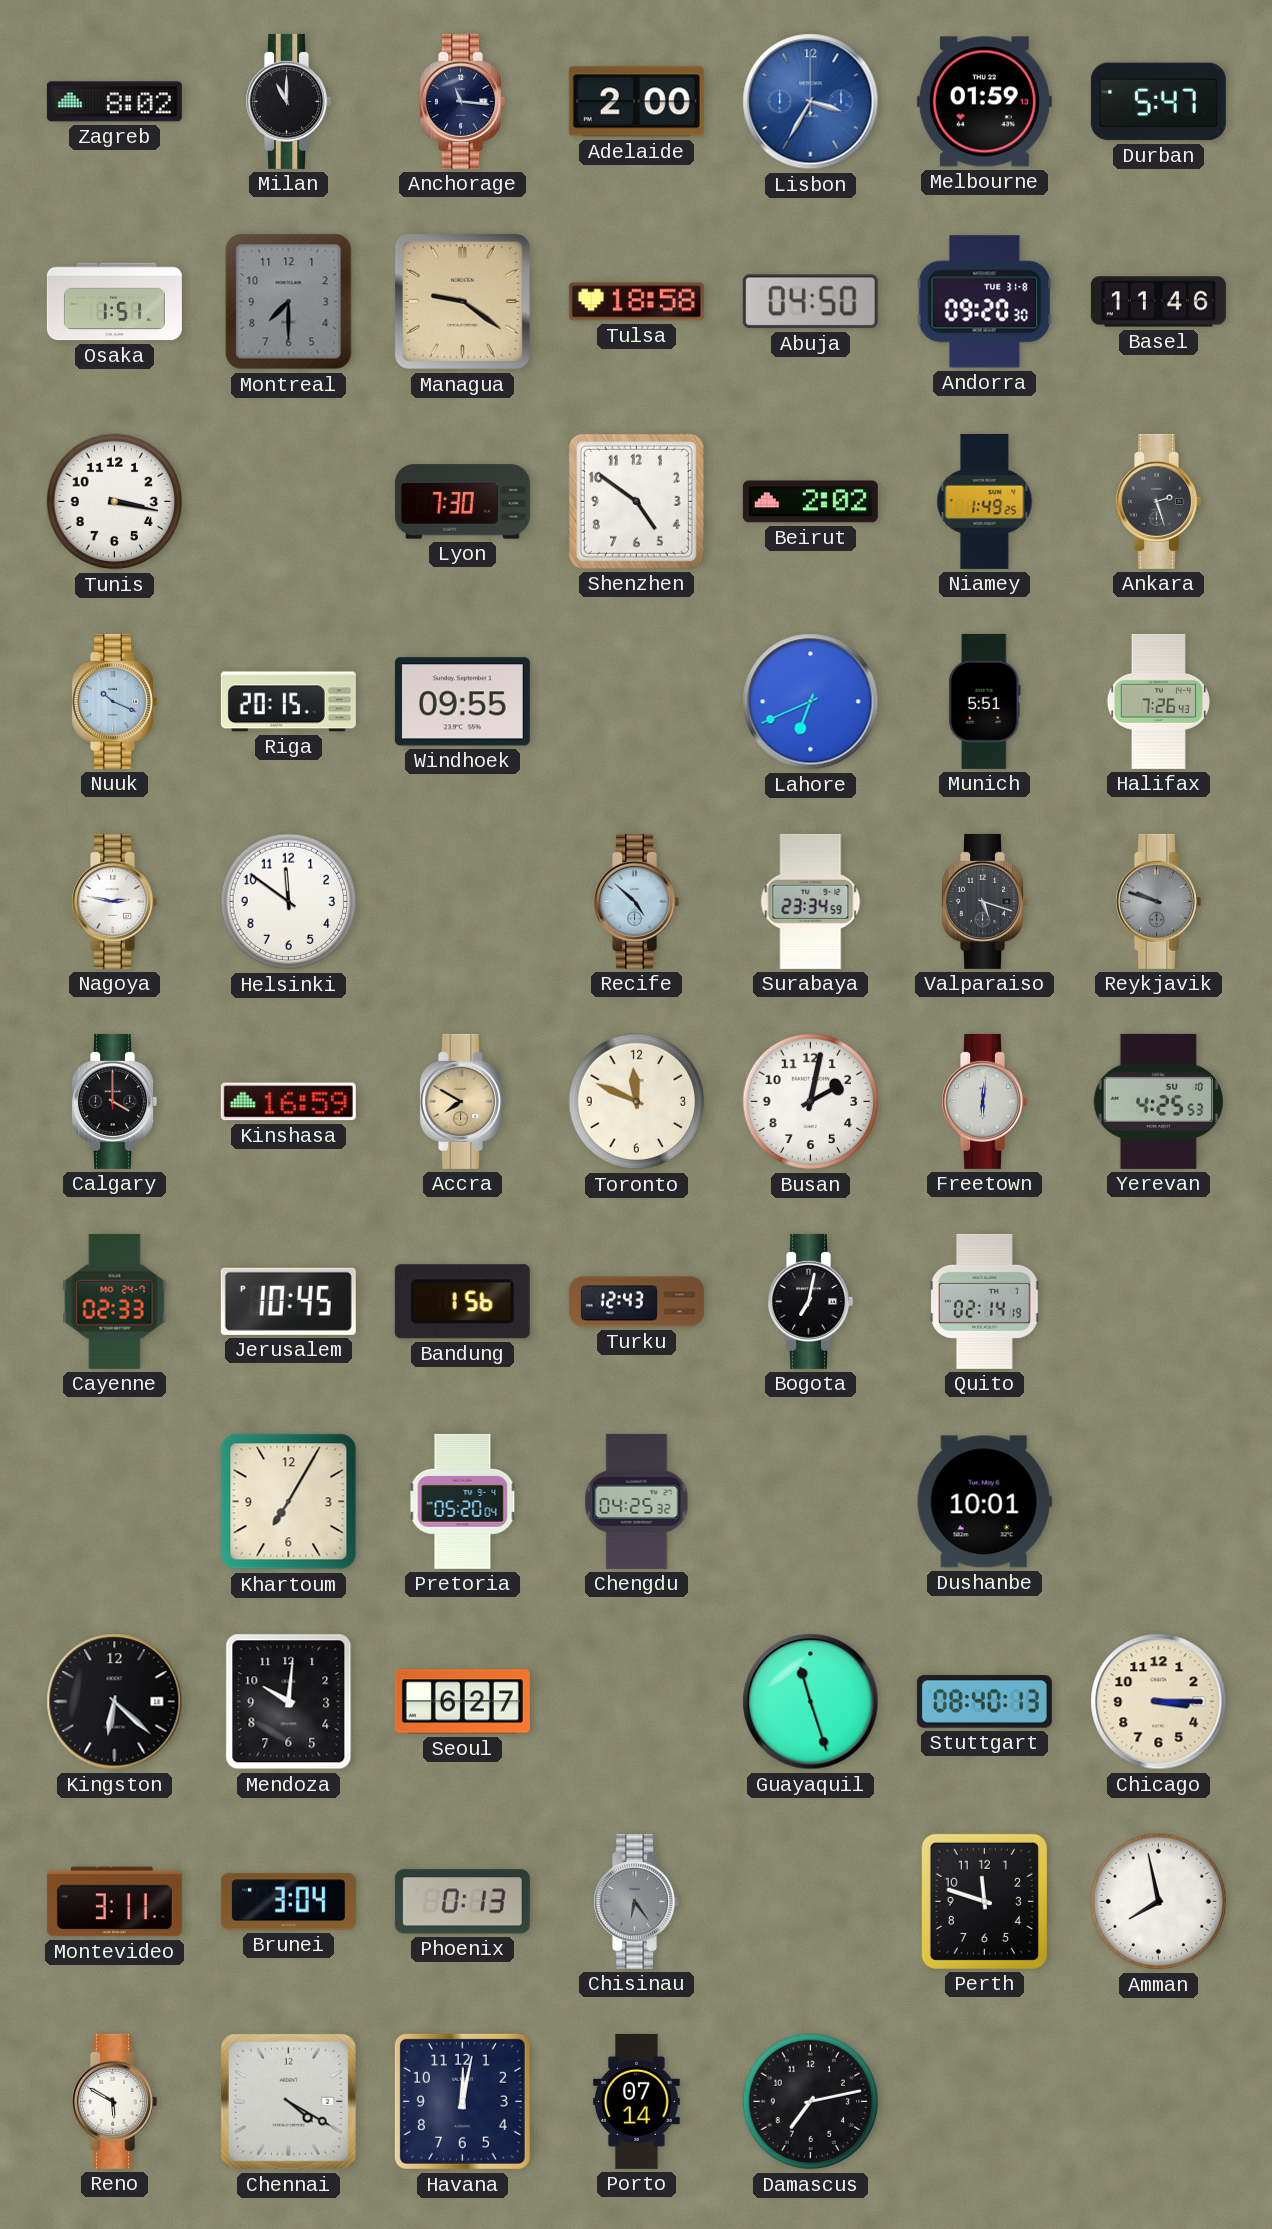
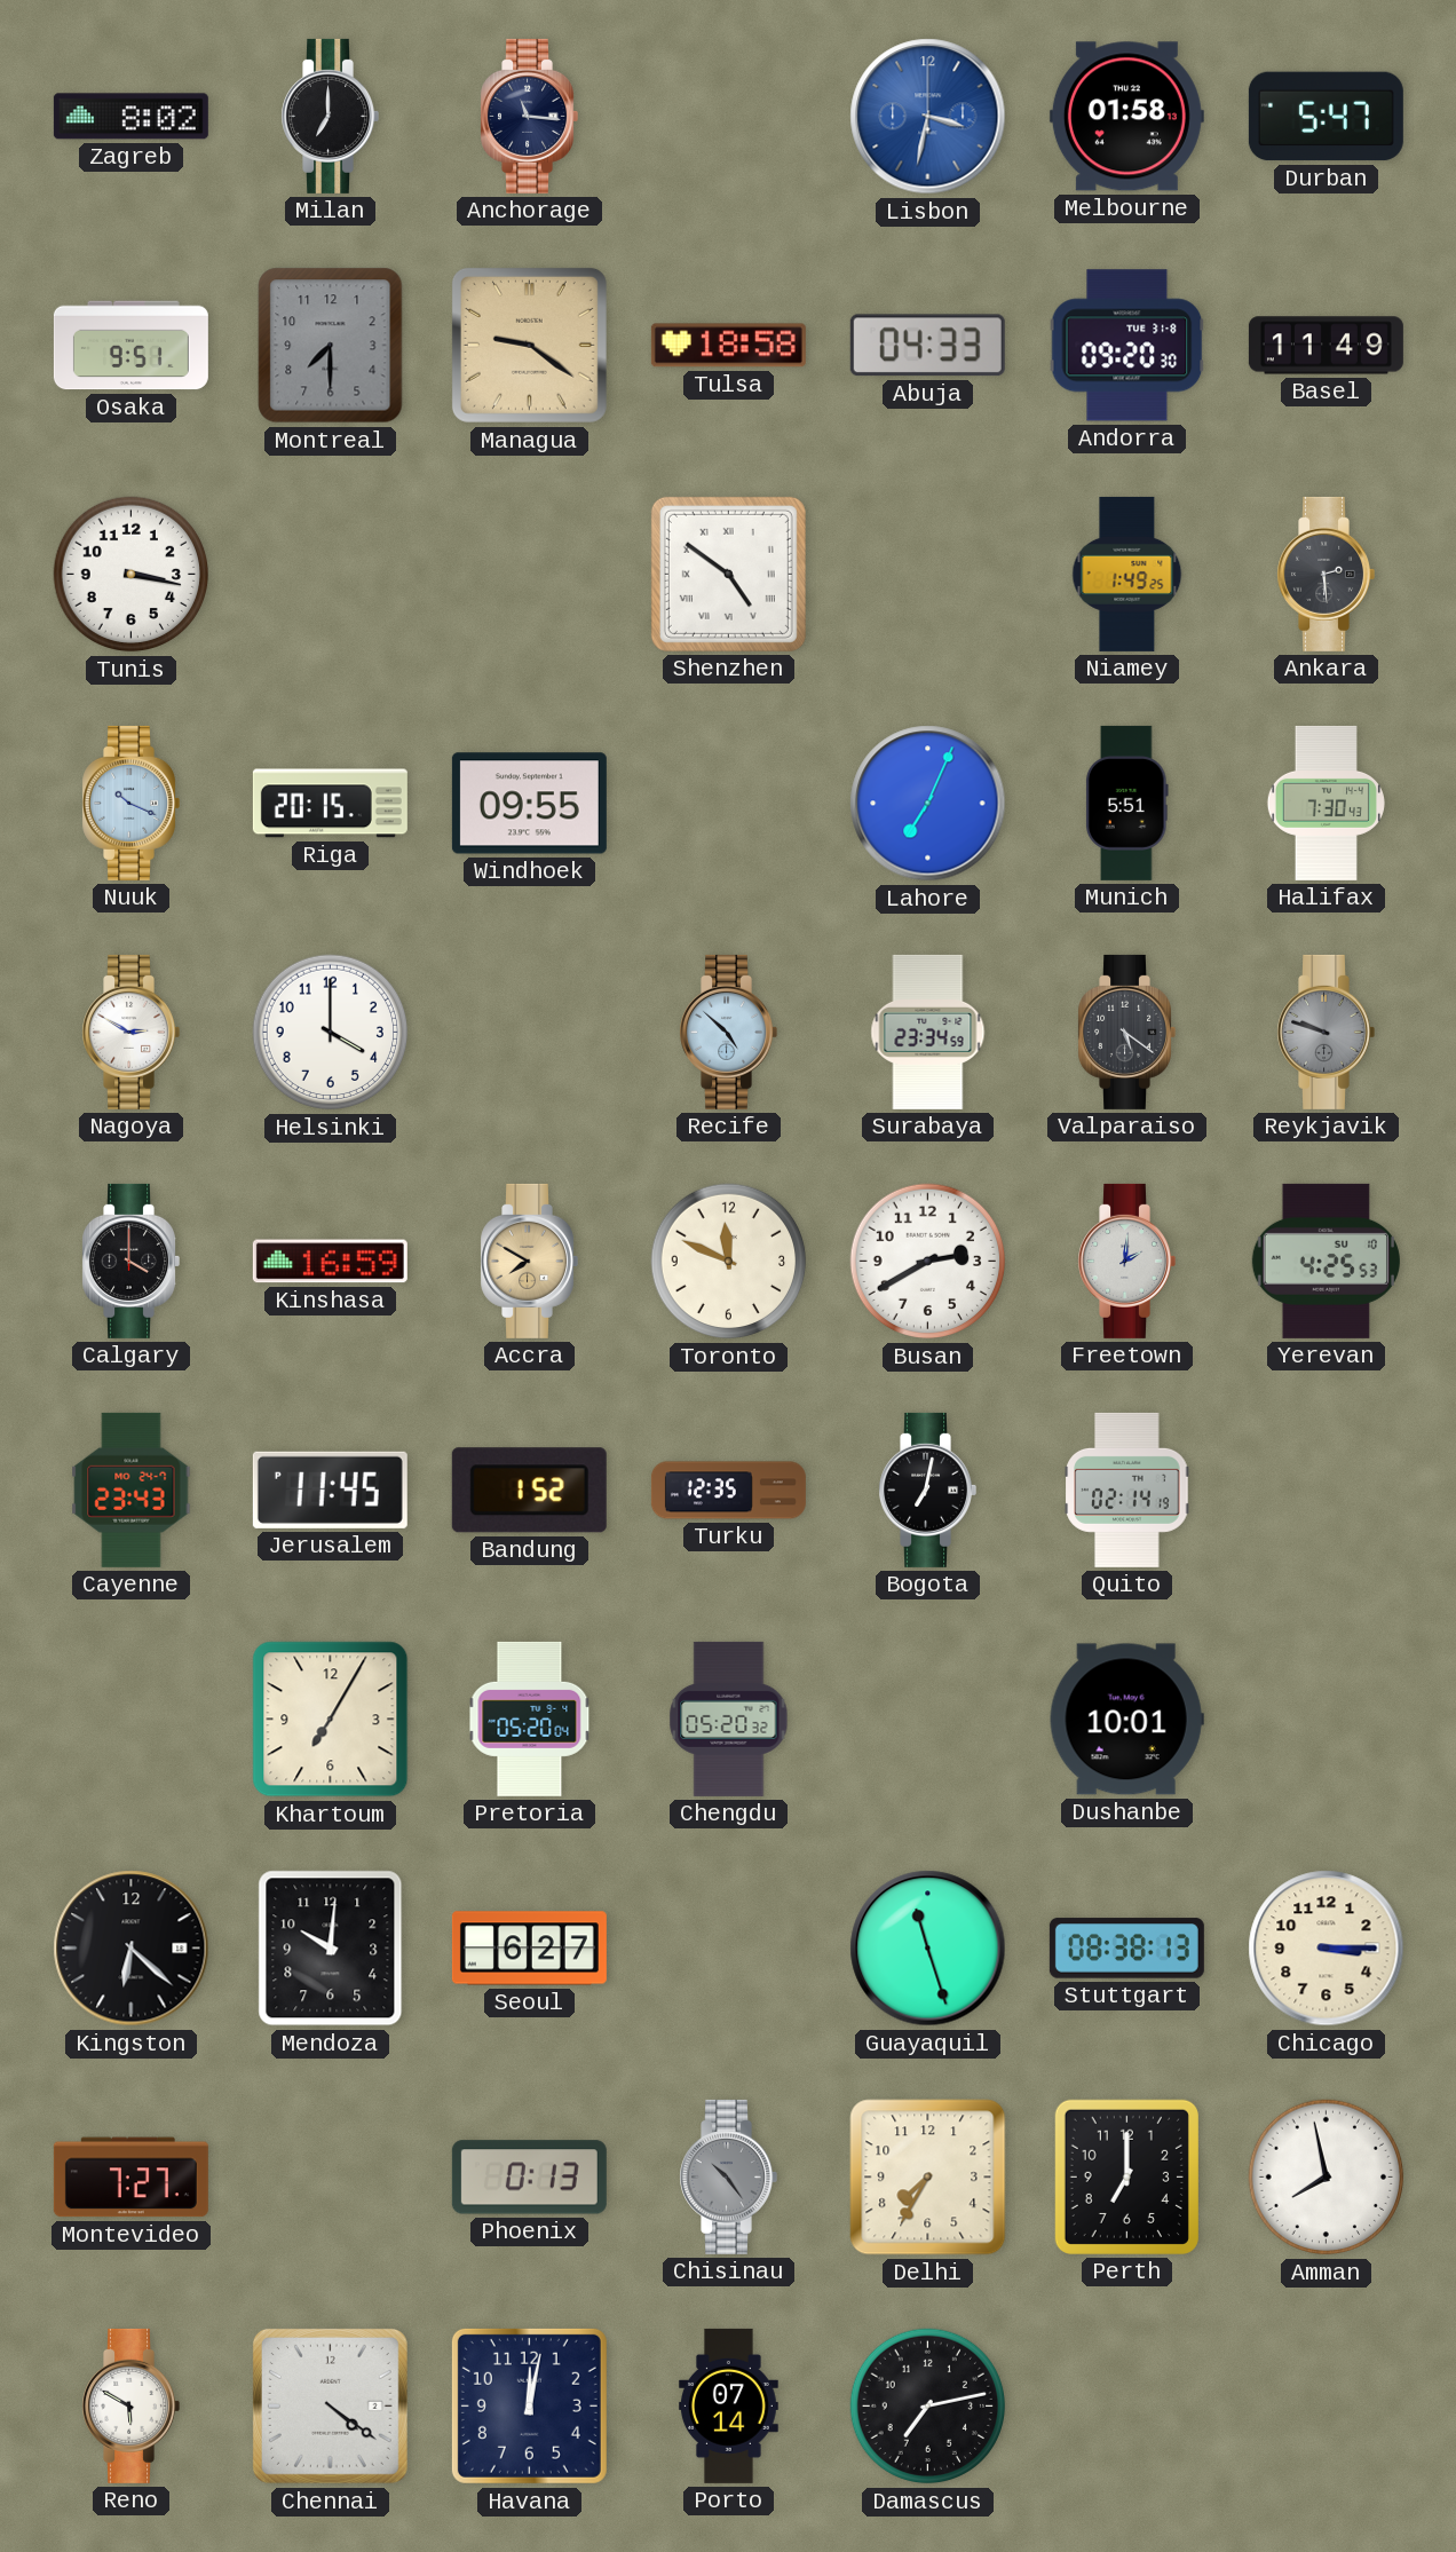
Milan: 11:00 -> 7:00 (330, 116)
Adelaide: 2:00 -> none (636, 102)
Lisbon: 3:35 -> 3:32 (928, 117)
Melbourne: 01:59 -> 01:58 (1126, 117)
Osaka: 1:51 -> 9:51 (130, 346)
Abuja: 04:50 -> 04:33 (927, 346)
Basel: 11:46 -> 11:49 (1326, 346)
Lyon: 7:30 -> none (462, 502)
Shenzhen numerals: Arabic -> Roman (728, 574)
Beirut: 2:02 -> none (810, 502)
Ankara: 2:27 -> 2:29 (1326, 574)
Lahore: 6:41 -> 7:04 (928, 804)
Halifax: 7:26 -> 7:30 (1326, 803)
Nagoya: 2:47 -> 2:50 (130, 1032)
Helsinki: 11:51 -> 4:00 (331, 1033)
Valparaiso: 5:18 -> 5:21 (1126, 1032)
Busan: 2:02 -> 2:40 (928, 1262)
Freetown: 6:01 -> 2:01 (1126, 1261)
Cayenne: 02:33 -> 23:43 (132, 1490)
Jerusalem: 10:45 -> 11:45 (330, 1490)
Bandung: 1:56 -> 1:52 (529, 1491)
Turku: 12:43 -> 12:35 (728, 1491)
Chengdu: 04:25 -> 05:20 (729, 1719)
Stuttgart: 08:40 -> 08:38 (1126, 1949)
Montevideo: 3:11 -> 7:27 (130, 2178)
Brunei: 3:04 -> none (288, 1902)
Chisinau: 6:24 -> 10:24 (728, 2176)
Delhi: none -> 7:35 (928, 2178)
Perth: 11:48 -> 7:00 (1126, 2176)
Chennai: 4:20 -> 4:21 (330, 2405)
